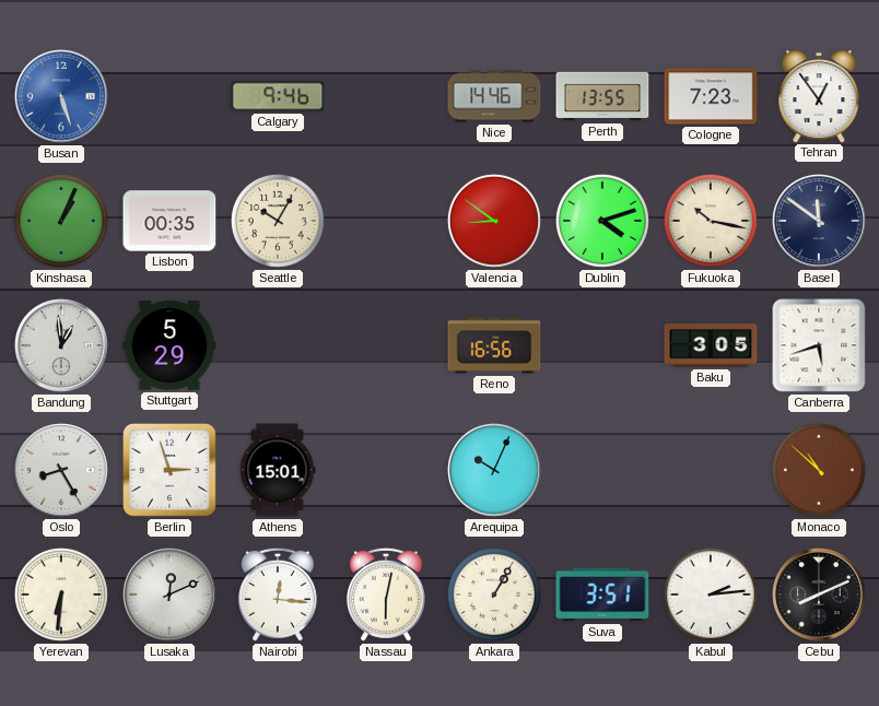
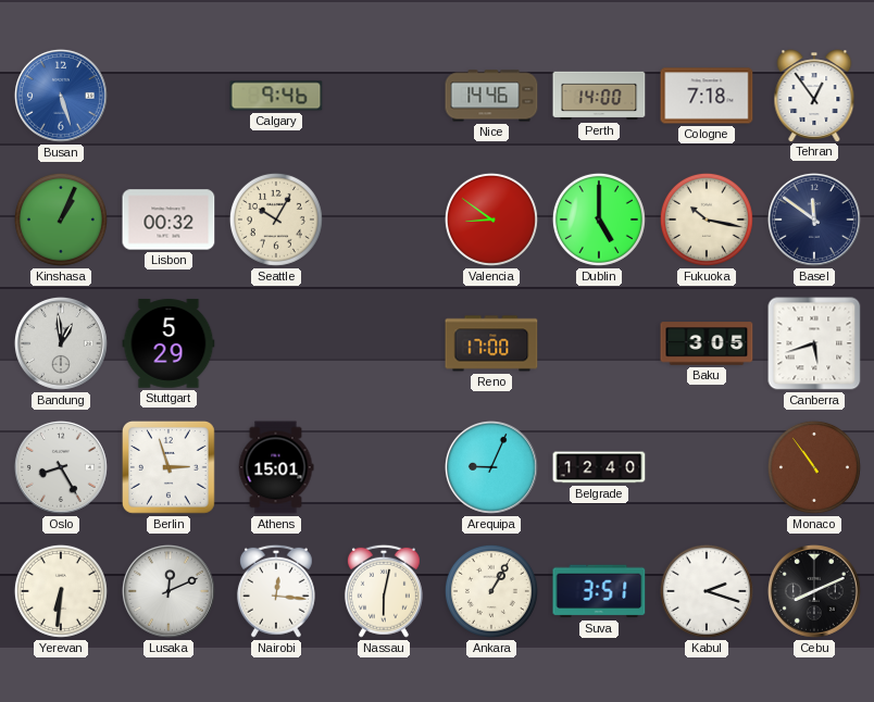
Perth: 13:55 -> 14:00 (599, 96)
Cologne: 7:23 -> 7:18 (707, 96)
Lisbon: 00:35 -> 00:32 (168, 220)
Dublin: 4:12 -> 5:00 (599, 220)
Reno: 16:56 -> 17:00 (491, 343)
Arequipa: 10:04 -> 9:04 (491, 467)
Belgrade: none -> 12:40 (599, 467)
Monaco: 10:52 -> 10:54 (814, 467)
Kabul: 2:14 -> 2:18 (707, 591)
